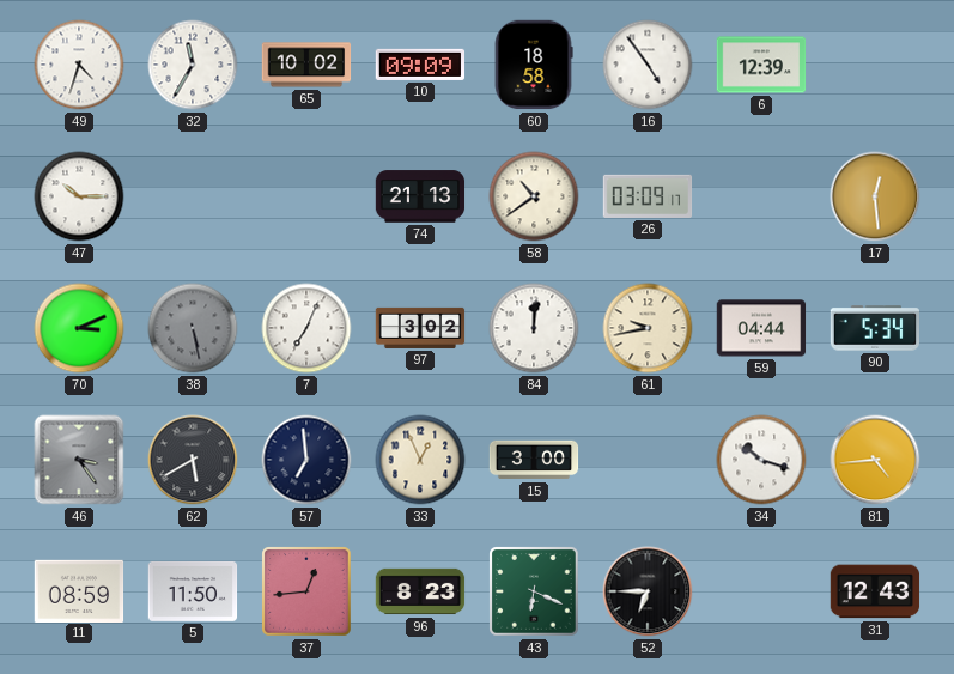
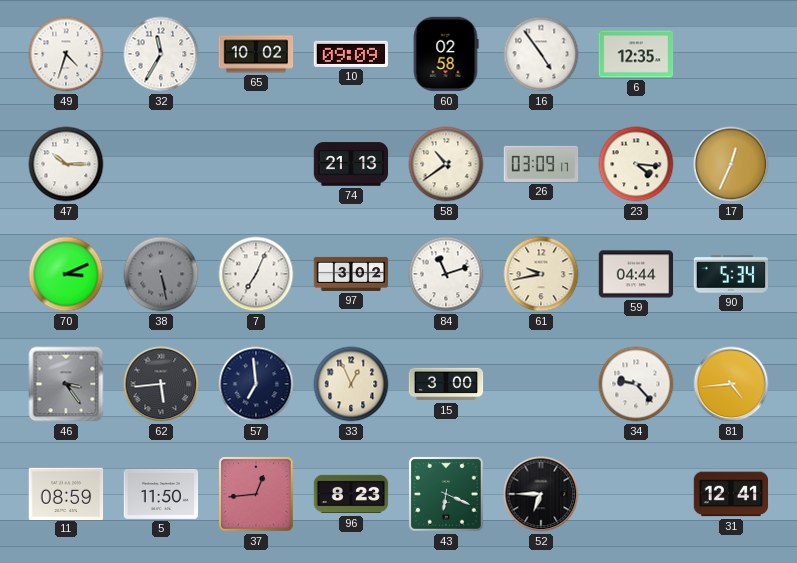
60: 18:58 -> 02:58 (446, 54)
6: 12:39 -> 12:35 (636, 54)
23: none -> 4:16 (636, 164)
17: 12:29 -> 12:34 (731, 164)
84: 12:01 -> 11:12 (446, 274)
62: 5:40 -> 5:44 (161, 384)
34: 10:18 -> 9:23 (636, 384)
31: 12:43 -> 12:41 (731, 494)
